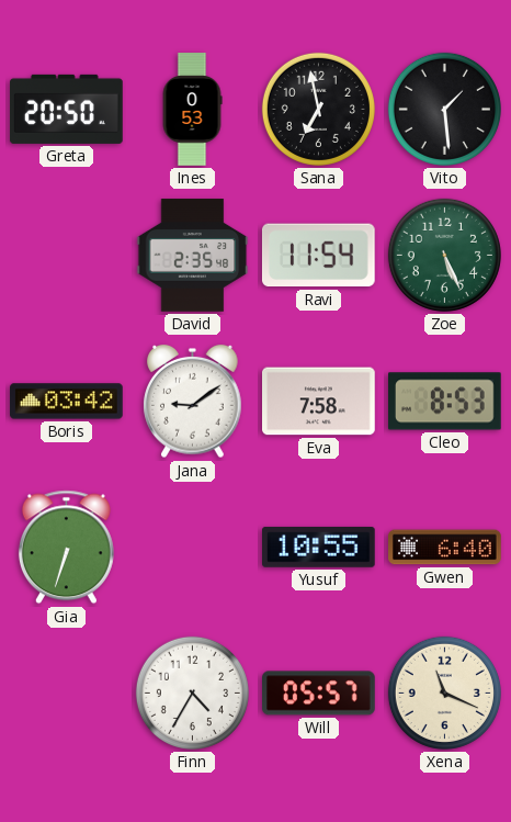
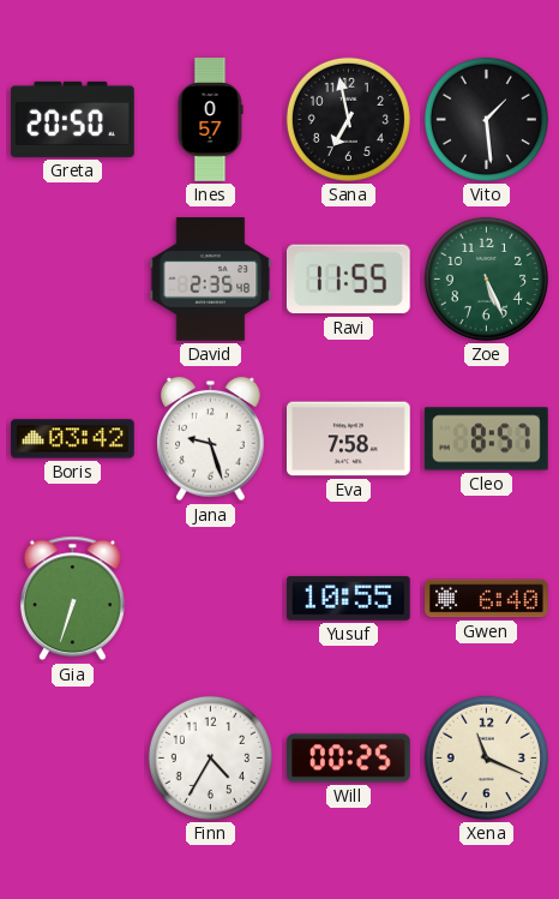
Ines: 0:53 -> 0:57 (210, 120)
Ravi: 11:54 -> 11:55 (348, 280)
Jana: 9:09 -> 9:27 (211, 439)
Cleo: 8:53 -> 8:57 (487, 439)
Will: 05:57 -> 00:25 (349, 759)
